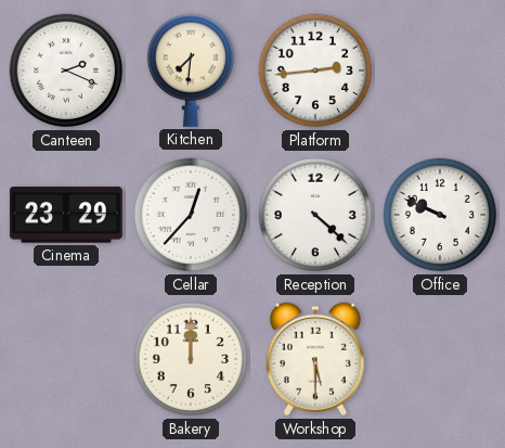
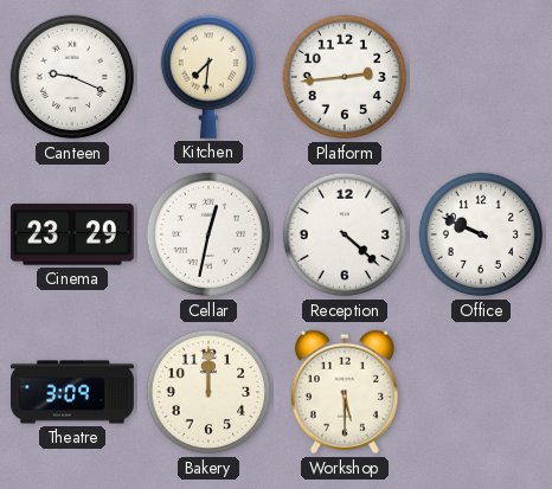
Canteen: 2:19 -> 9:19 (72, 77)
Cellar: 12:37 -> 12:32 (208, 234)
Theatre: none -> 3:09 (73, 392)
